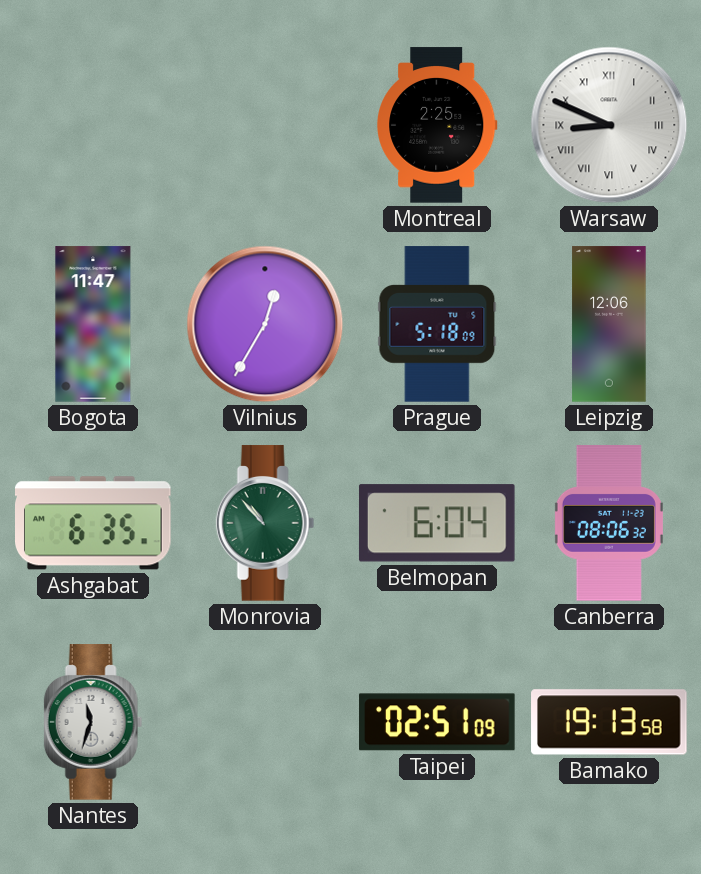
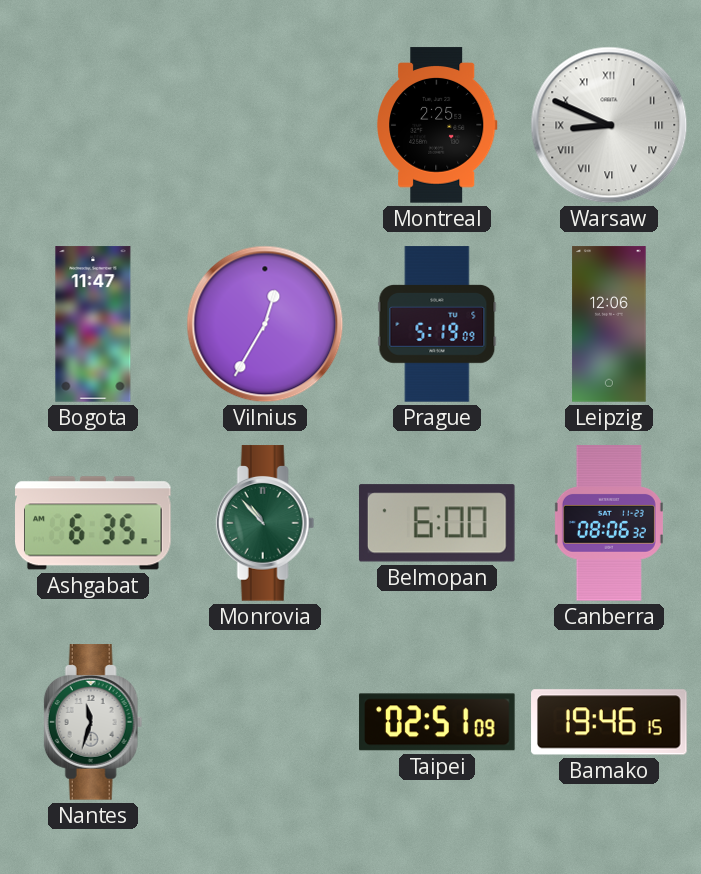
Prague: 5:18 -> 5:19 (437, 324)
Belmopan: 6:04 -> 6:00 (437, 523)
Bamako: 19:13 -> 19:46 (609, 722)
